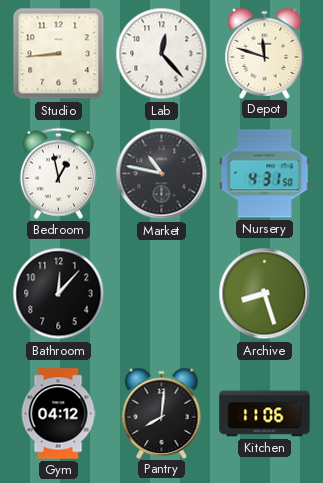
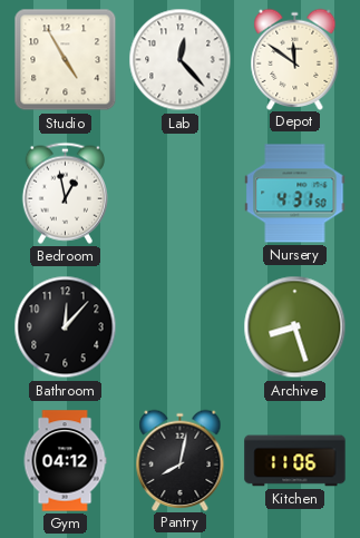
Studio: 8:44 -> 4:55 (66, 60)
Depot: 11:48 -> 11:51 (295, 59)
Market: 10:47 -> none (162, 174)
Pantry: 8:01 -> 8:02 (181, 460)
